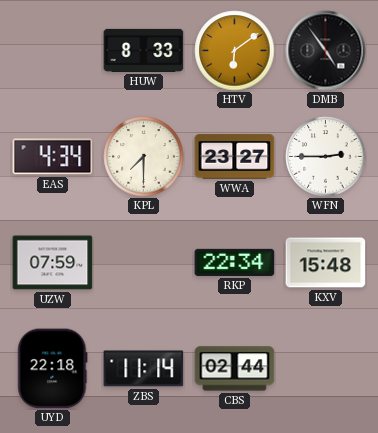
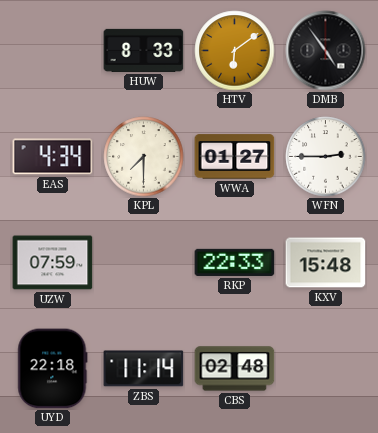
WWA: 23:27 -> 01:27 (235, 157)
RKP: 22:34 -> 22:33 (235, 262)
CBS: 02:44 -> 02:48 (235, 369)
